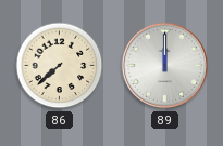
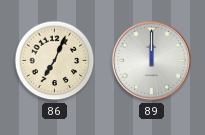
86: 7:38 -> 7:04 (55, 61)
